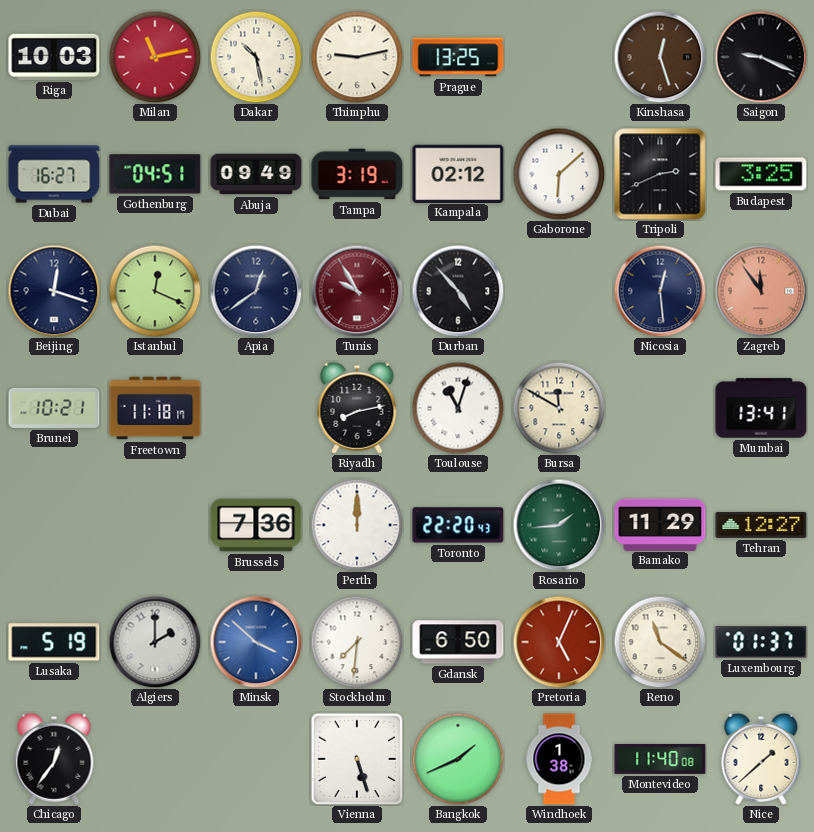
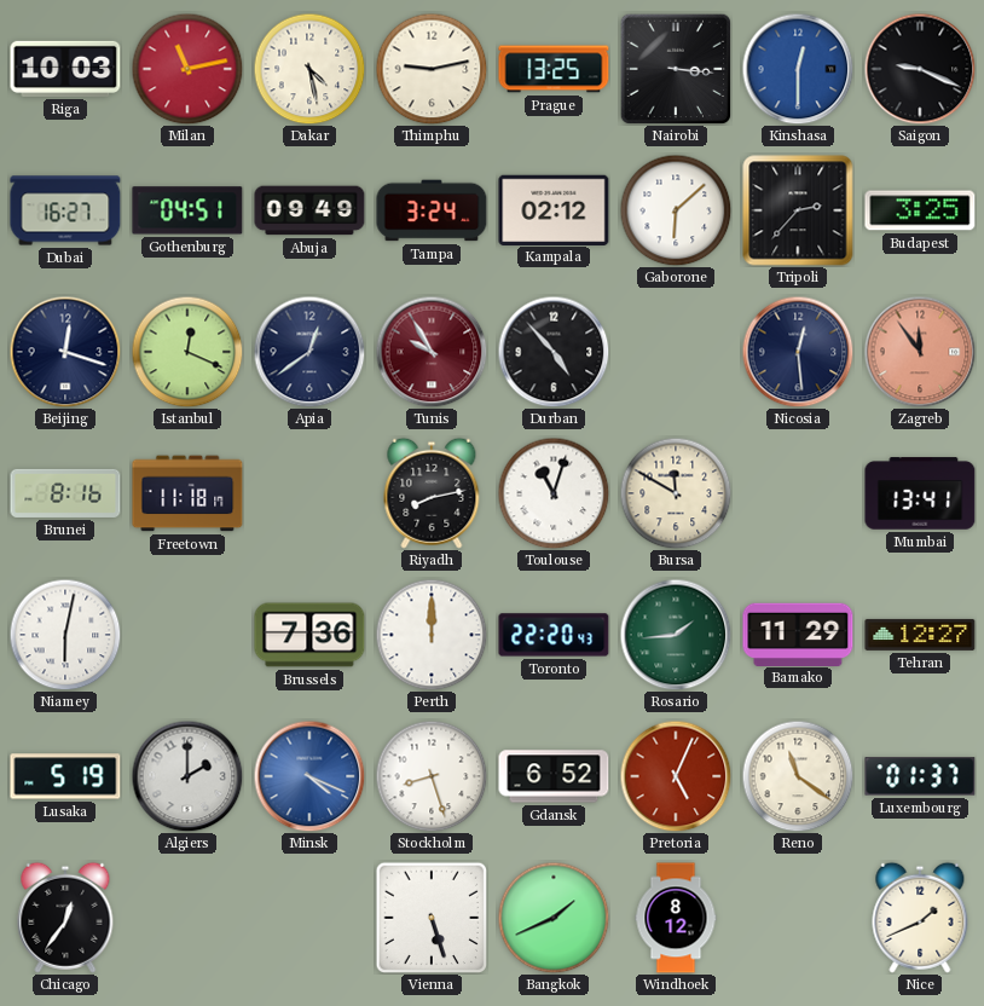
Dakar: 10:28 -> 4:28 (309, 69)
Nairobi: none -> 3:16 (676, 69)
Kinshasa: 12:27 -> 12:30 (798, 69)
Kinshasa dial: brown -> blue (798, 69)
Tampa: 3:19 -> 3:24 (432, 210)
Tripoli: 2:41 -> 2:37 (798, 210)
Brunei: 10:21 -> 8:16 (65, 493)
Niamey: none -> 6:02 (65, 635)
Minsk: 3:52 -> 4:19 (309, 776)
Stockholm: 7:31 -> 8:27 (432, 776)
Gdansk: 6:50 -> 6:52 (554, 776)
Windhoek: 1:38 -> 8:12 (676, 918)
Montevideo: 11:40 -> none (660, 759)
Nice: 1:38 -> 1:41 (920, 918)
